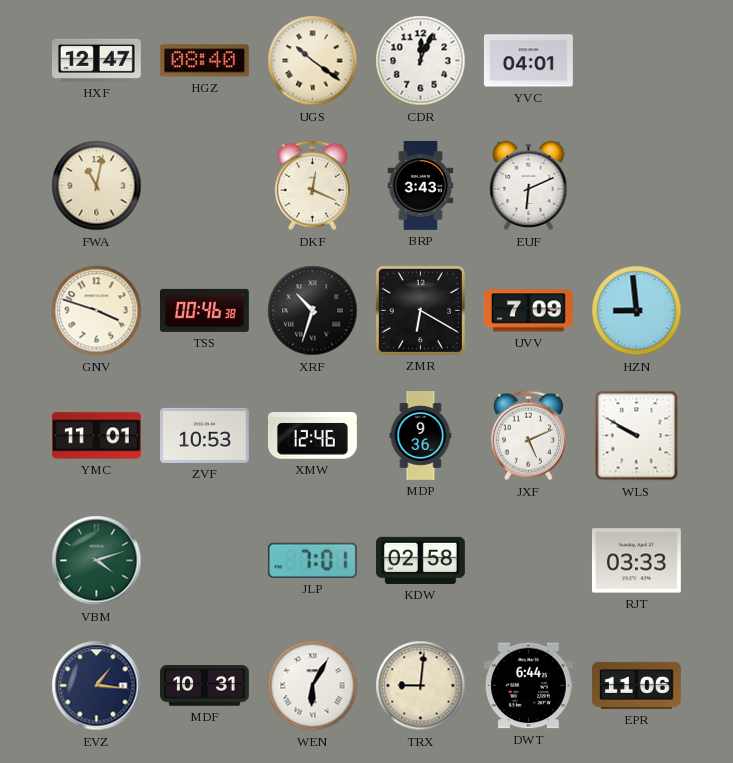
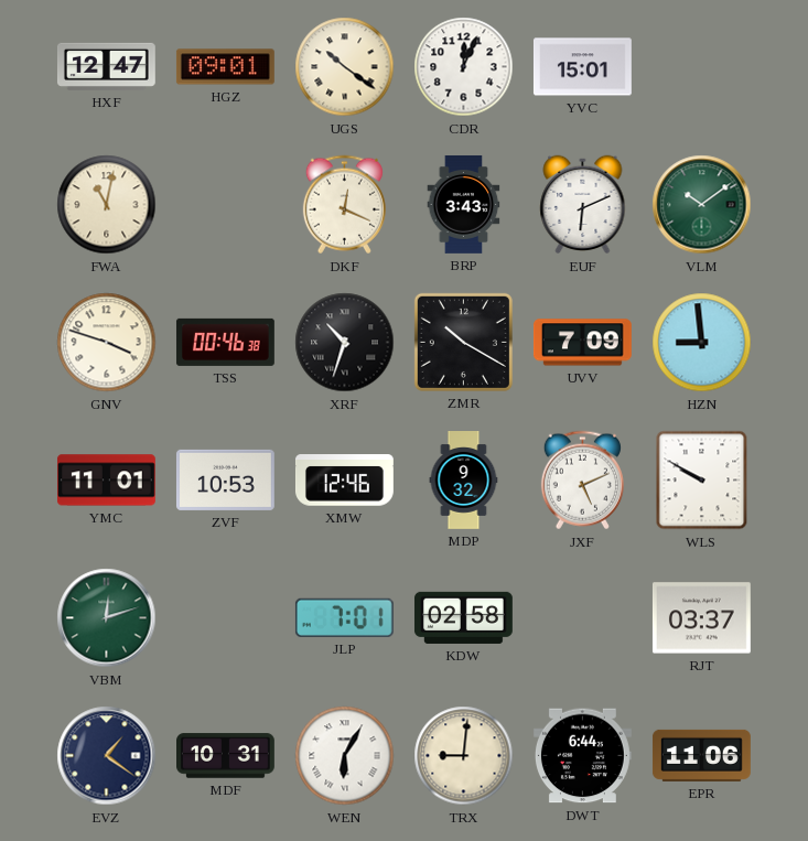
HGZ: 08:40 -> 09:01 (225, 67)
YVC: 04:01 -> 15:01 (582, 67)
VLM: none -> 10:09 (702, 205)
ZMR: 6:20 -> 10:20 (463, 342)
MDP: 9:36 -> 9:32 (464, 481)
VBM: 4:12 -> 12:12 (107, 618)
RJT: 03:33 -> 03:37 (701, 618)
EVZ: 1:16 -> 1:21 (107, 756)
